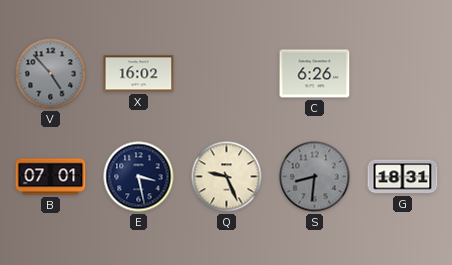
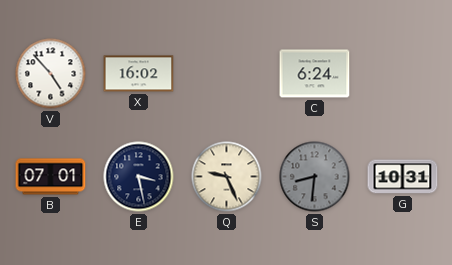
V dial: grey -> white (51, 74)
C: 6:26 -> 6:24 (315, 74)
G: 18:31 -> 10:31 (403, 177)
